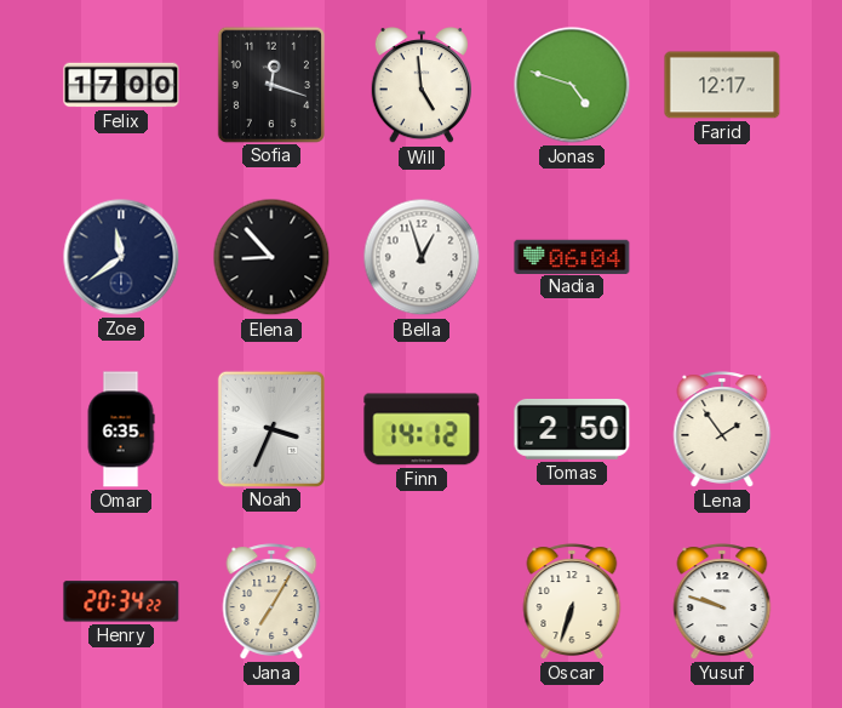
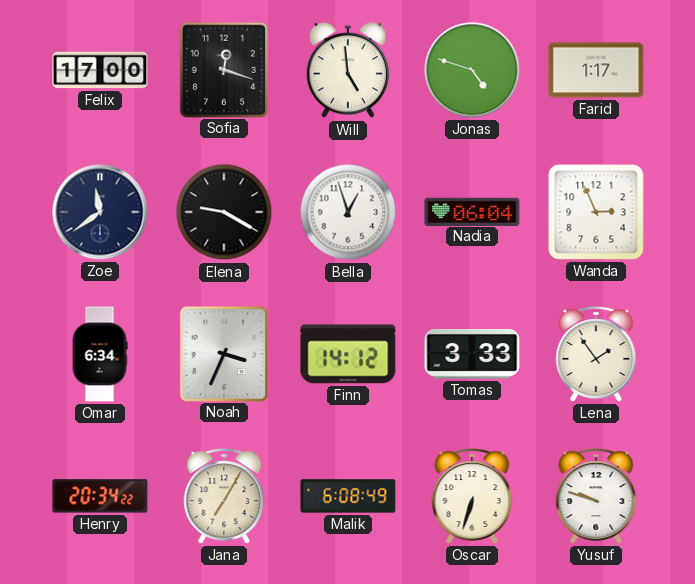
Farid: 12:17 -> 1:17 (596, 70)
Elena: 8:53 -> 9:20 (224, 212)
Wanda: none -> 2:56 (596, 212)
Omar: 6:35 -> 6:34 (100, 354)
Tomas: 2:50 -> 3:33 (472, 354)
Malik: none -> 6:08 (348, 496)
